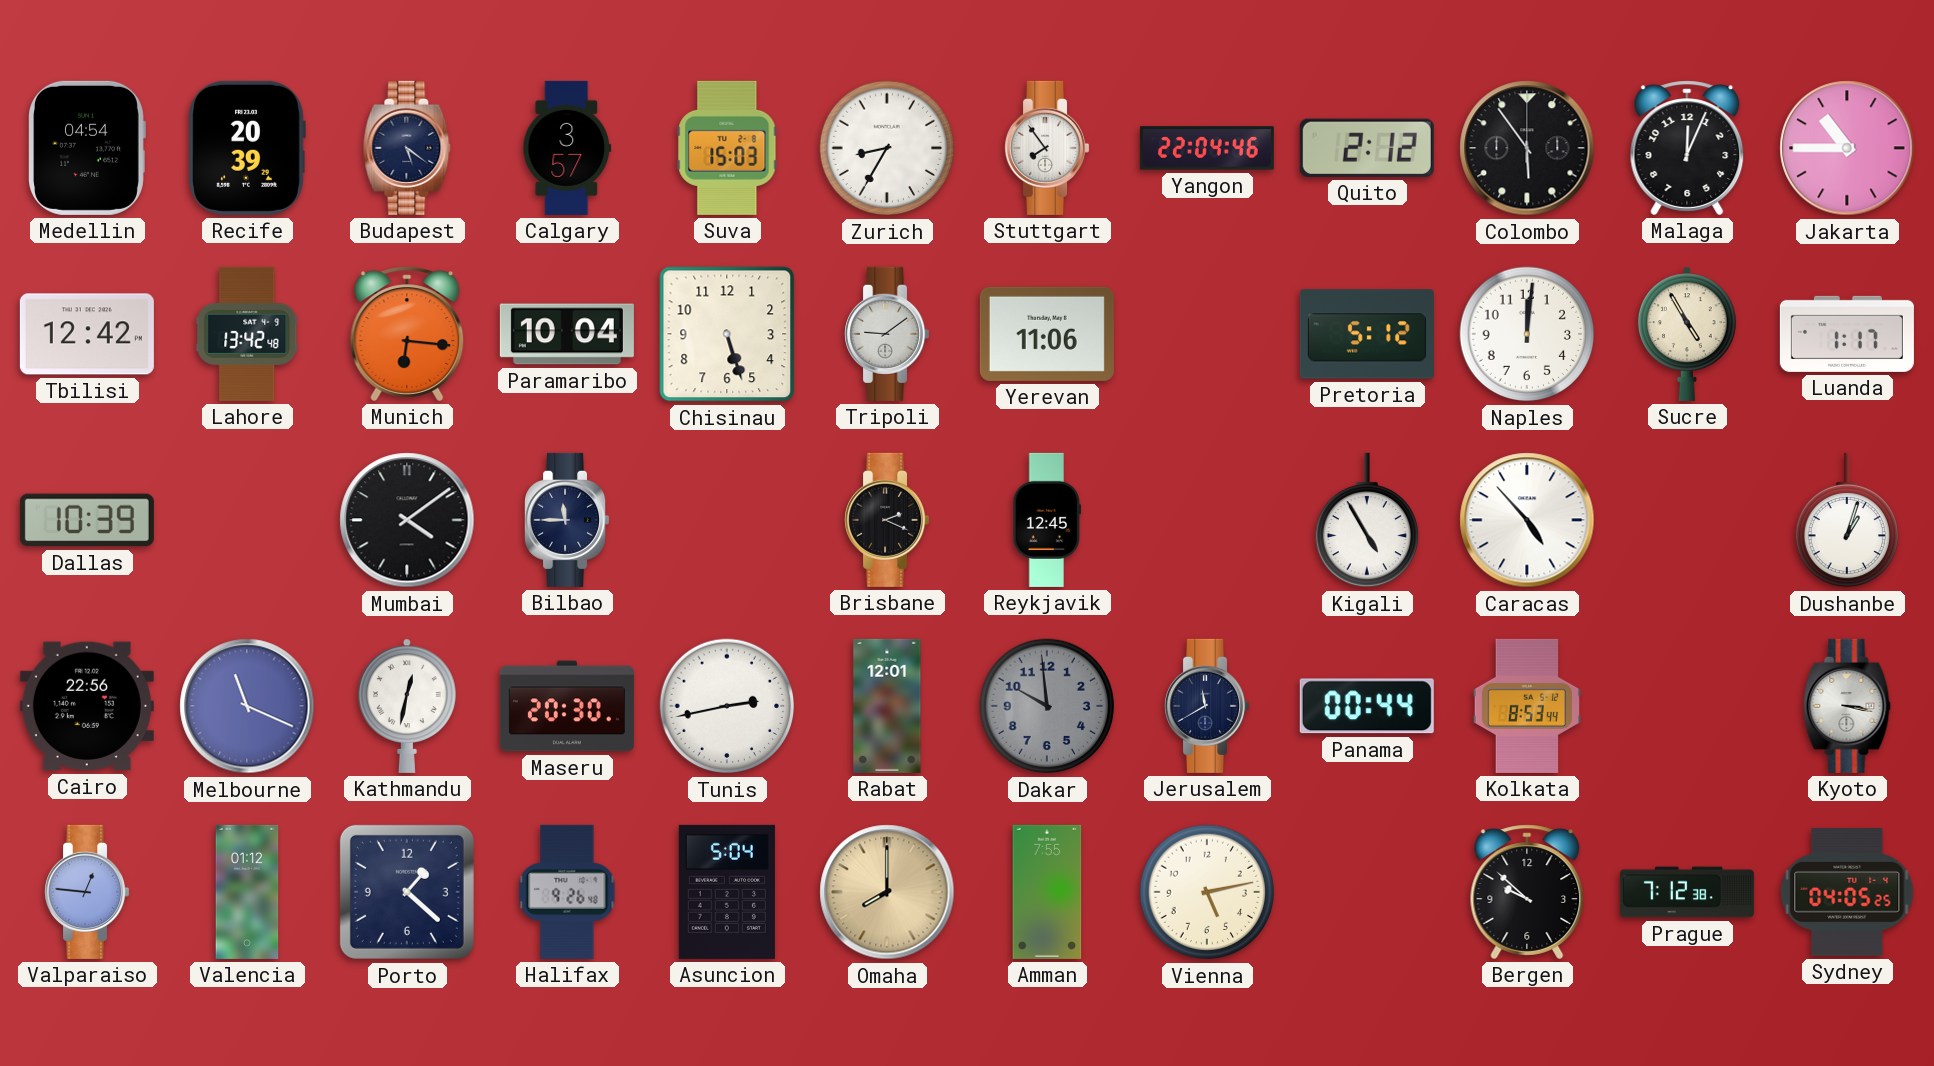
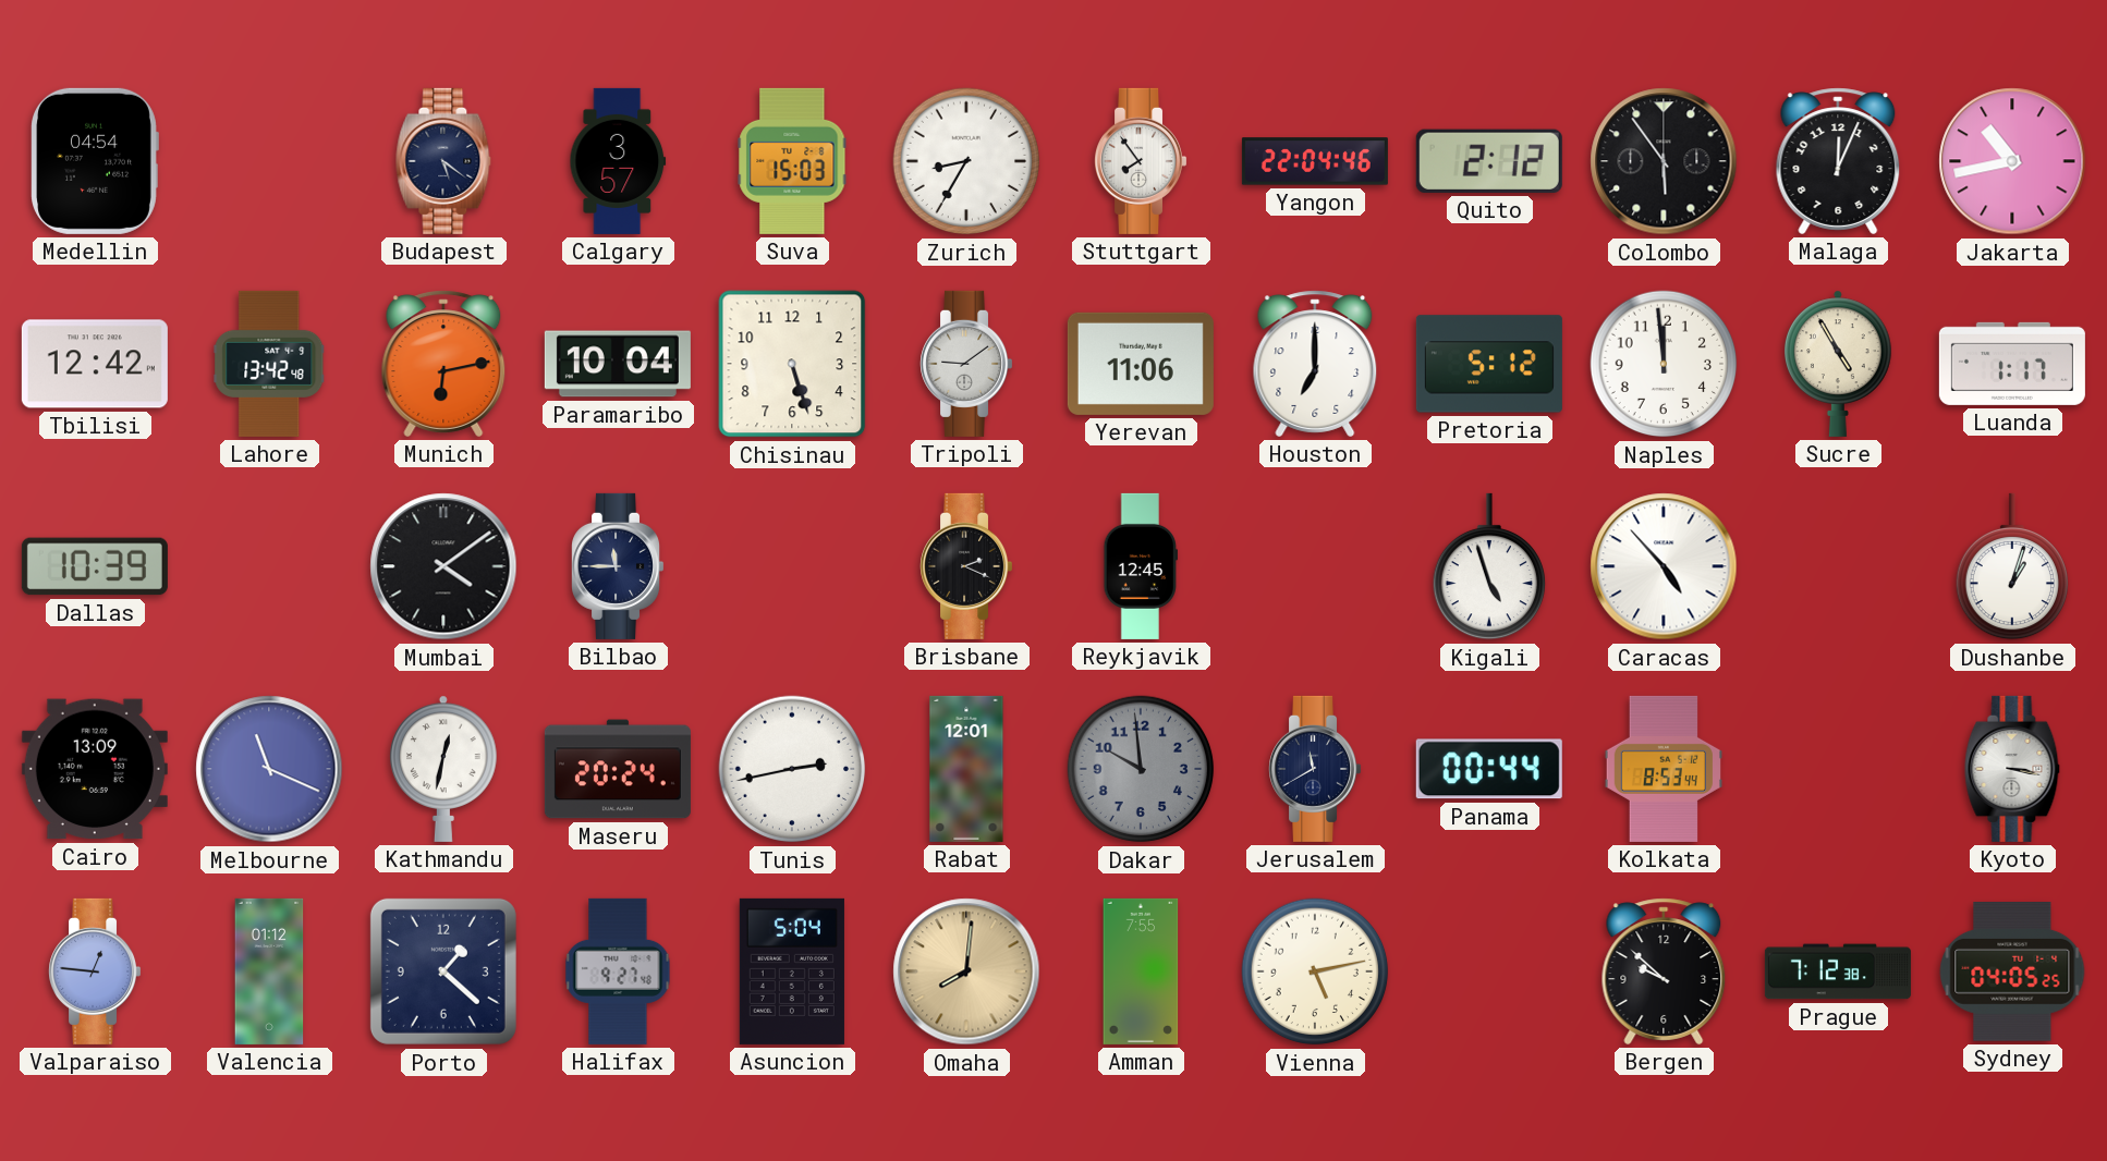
Recife: 20:39 -> none (247, 148)
Jakarta: 10:45 -> 10:43 (2012, 161)
Munich: 6:16 -> 6:13 (443, 364)
Houston: none -> 7:00 (1315, 364)
Naples: 12:01 -> 11:59 (1664, 364)
Kigali: 4:55 -> 4:57 (1488, 566)
Cairo: 22:56 -> 13:09 (95, 769)
Maseru: 20:30 -> 20:24 (618, 769)
Halifax: 9:26 -> 9:27 (618, 971)
Omaha: 8:00 -> 8:01 (966, 971)
